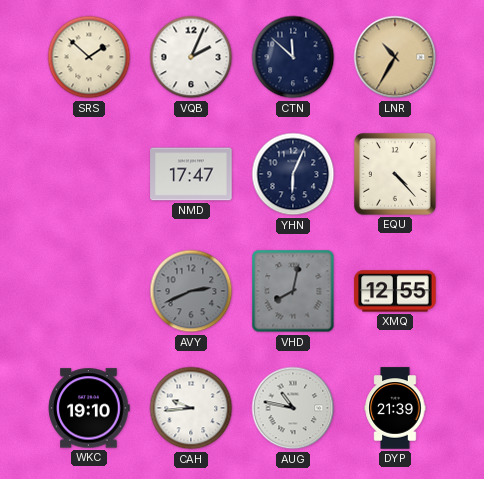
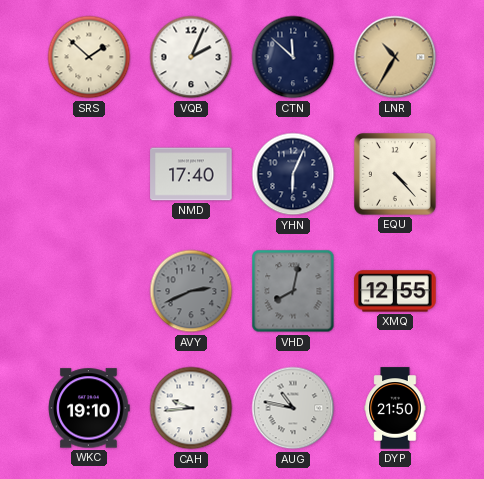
NMD: 17:47 -> 17:40 (191, 174)
DYP: 21:39 -> 21:50 (395, 408)
